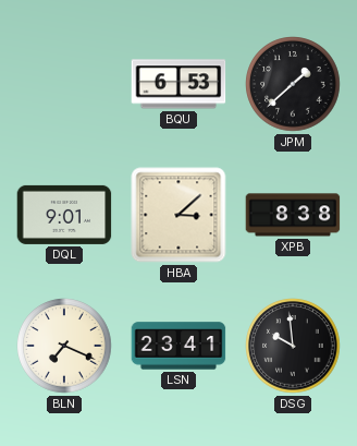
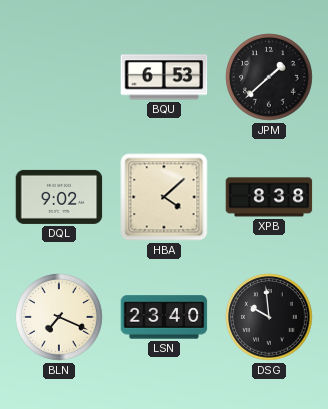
DQL: 9:01 -> 9:02 (59, 197)
HBA: 3:08 -> 4:08 (164, 197)
LSN: 23:41 -> 23:40 (164, 317)
